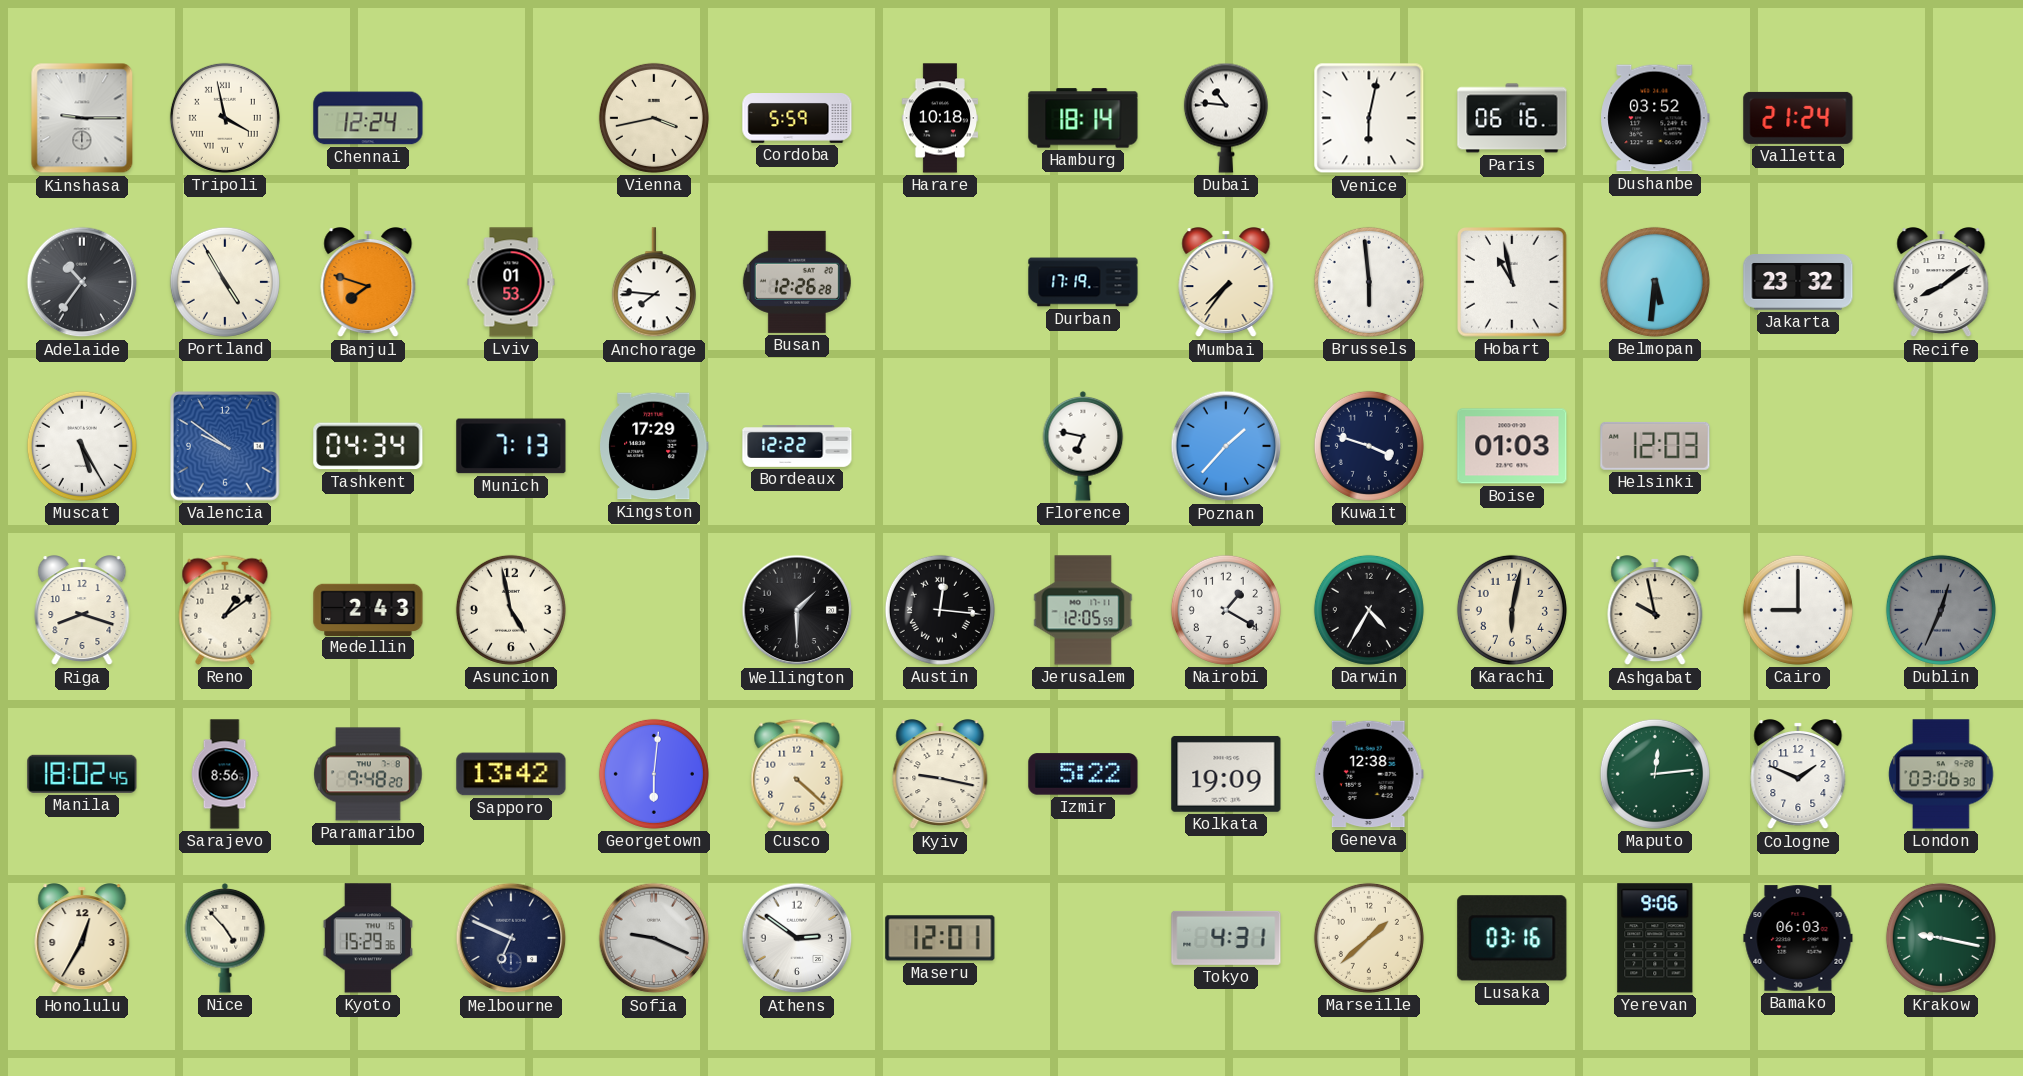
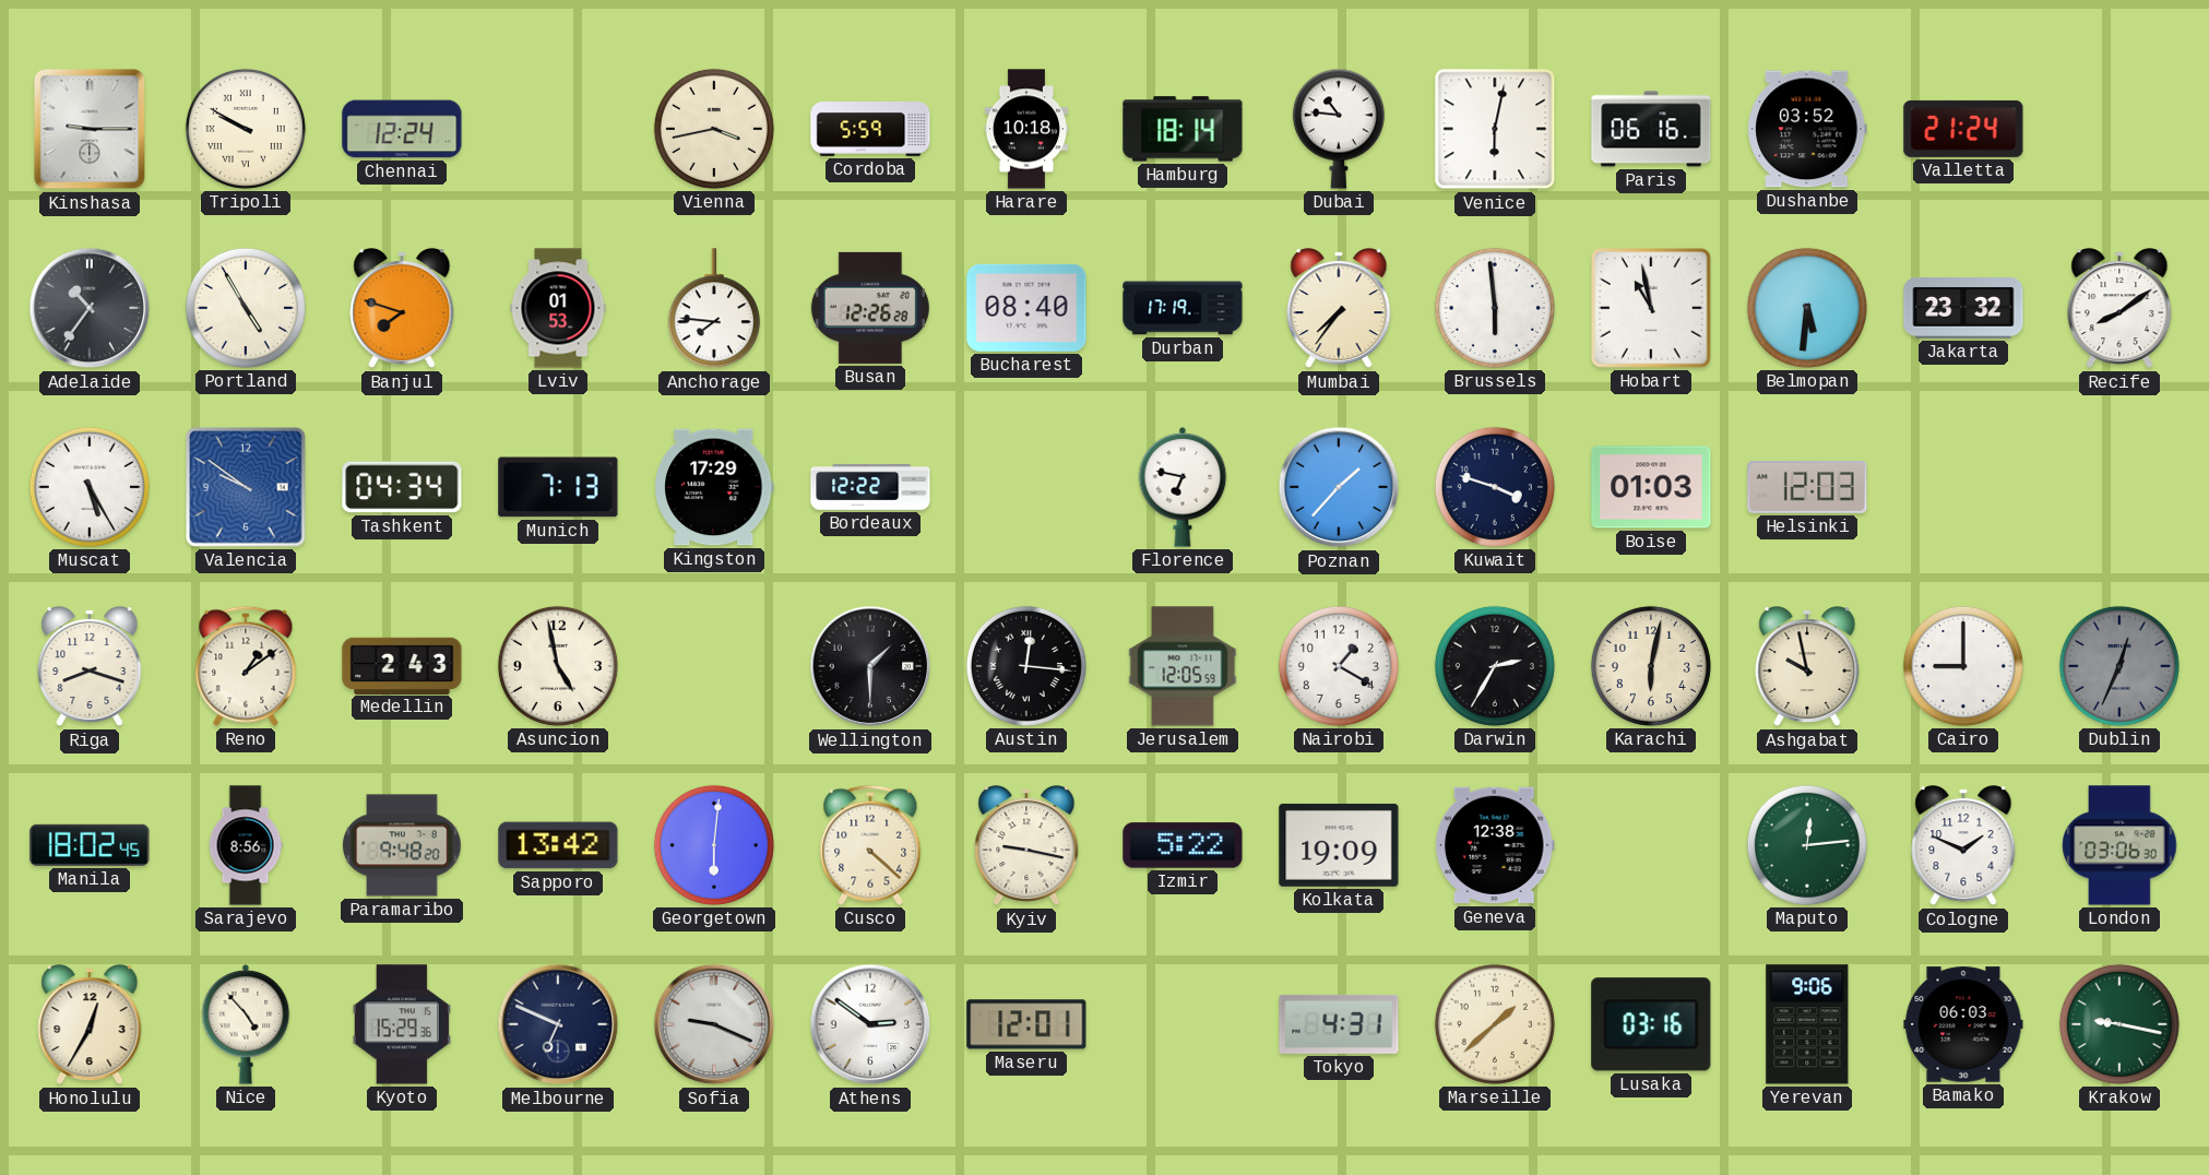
Tripoli: 3:58 -> 9:50 (246, 129)
Bucharest: none -> 08:40 (1026, 308)
Darwin: 4:35 -> 2:35 (1495, 666)
